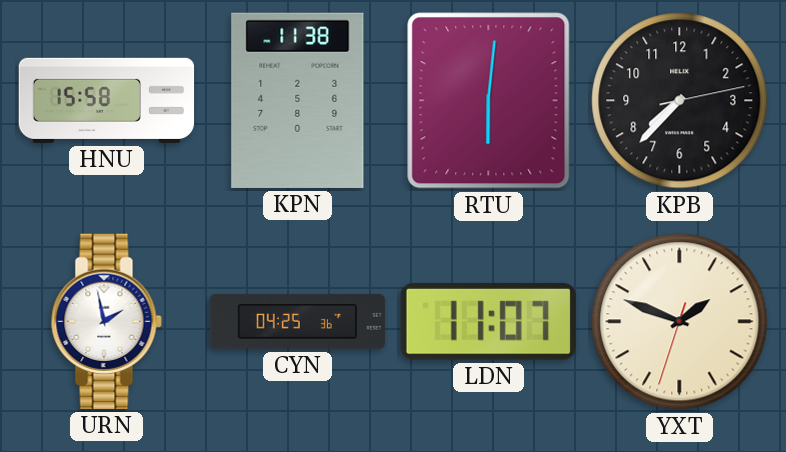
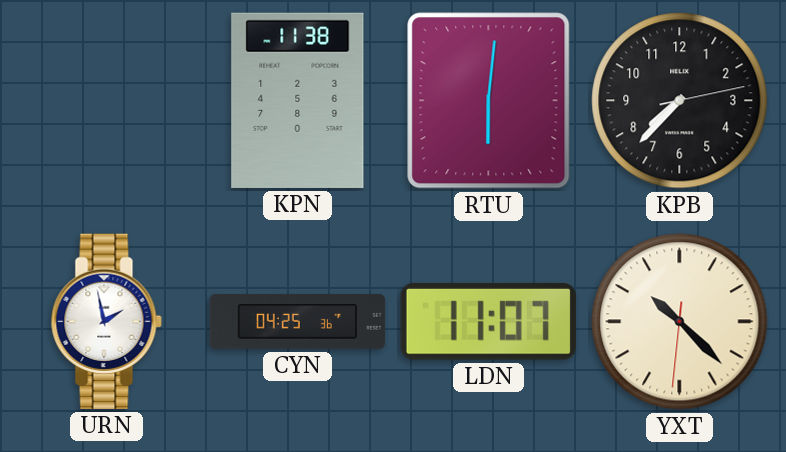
HNU: 15:58 -> none (107, 100)
YXT: 1:48 -> 10:22 (680, 322)
